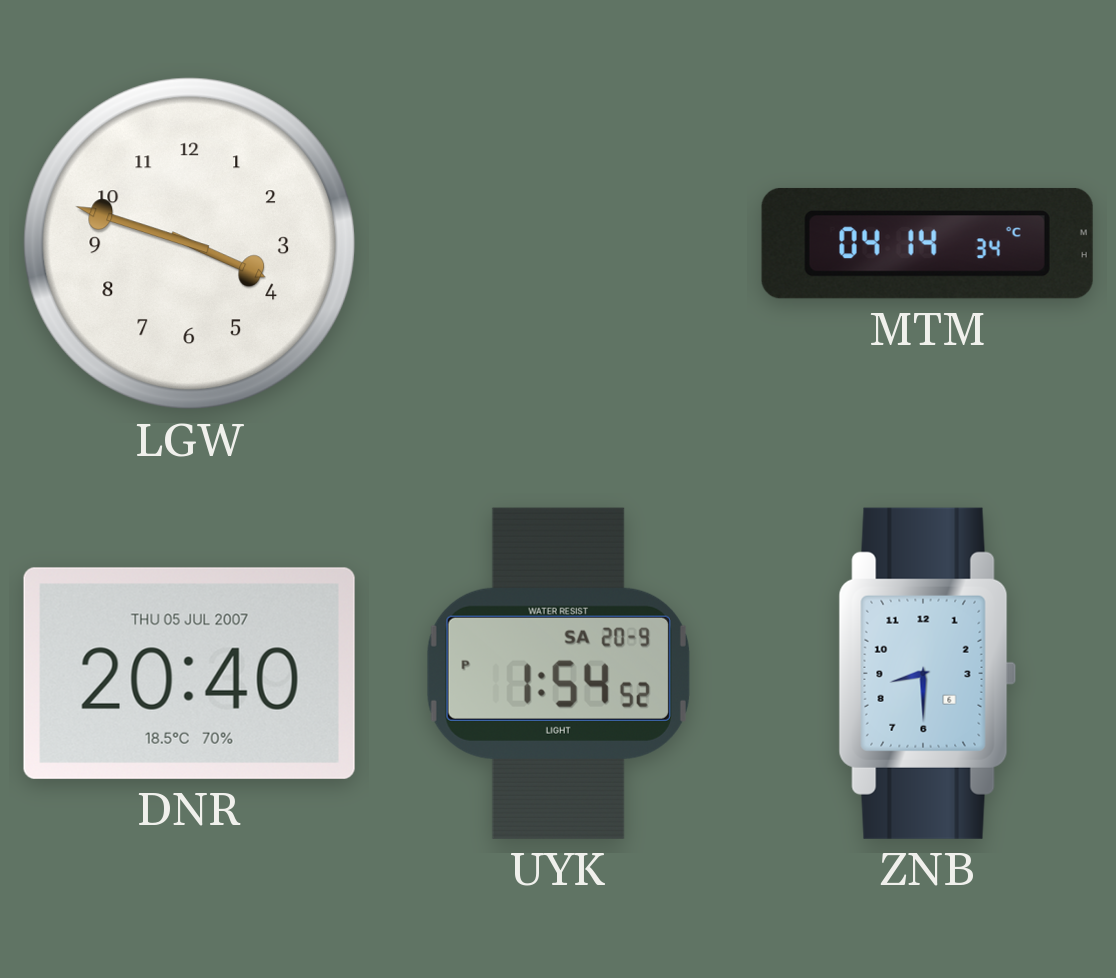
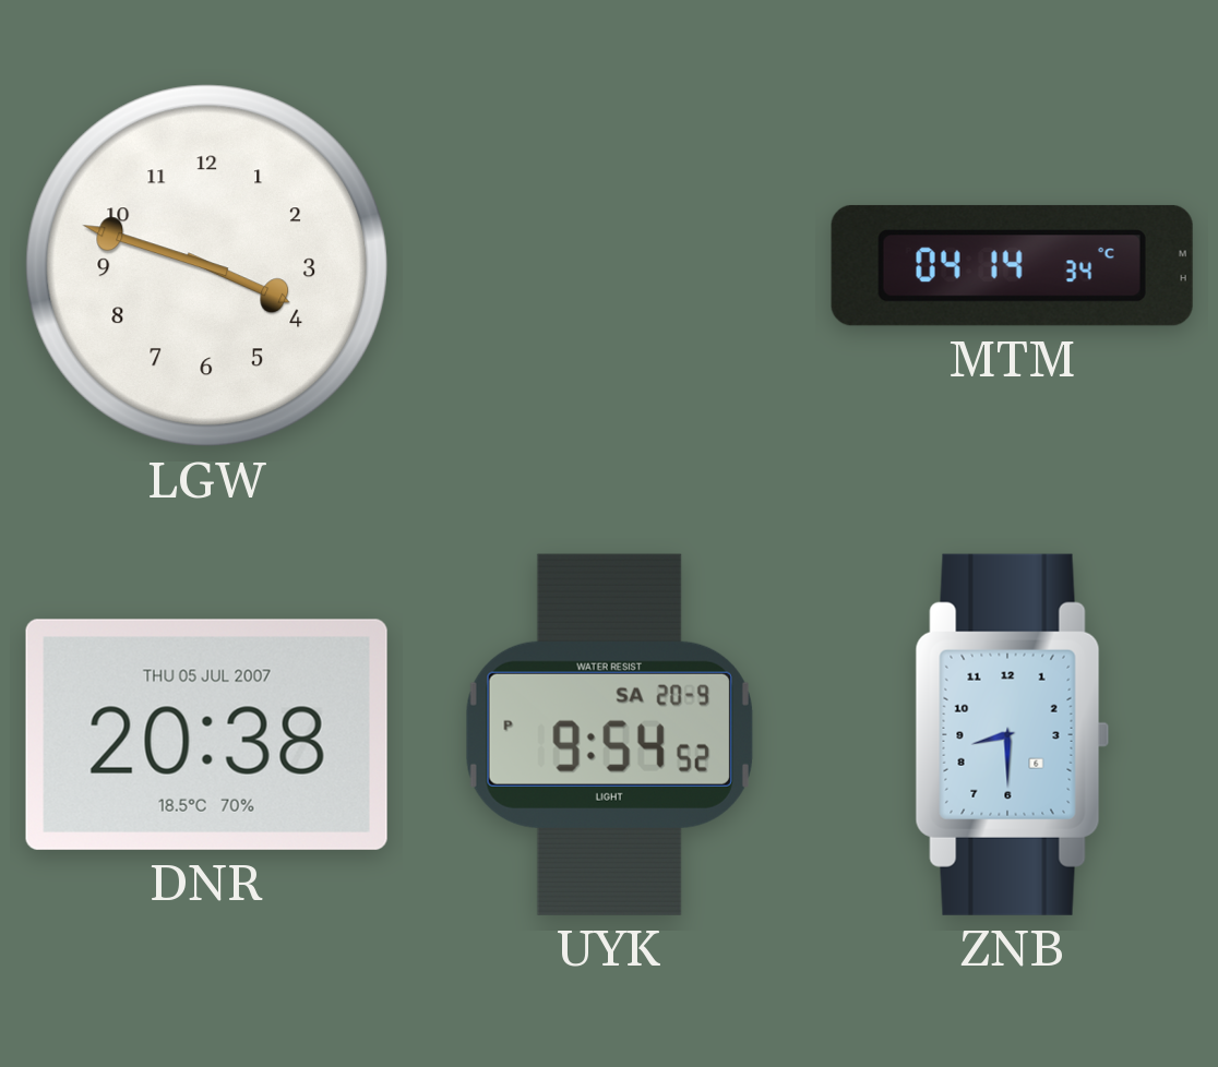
DNR: 20:40 -> 20:38 (206, 734)
UYK: 1:54 -> 9:54 (609, 734)
